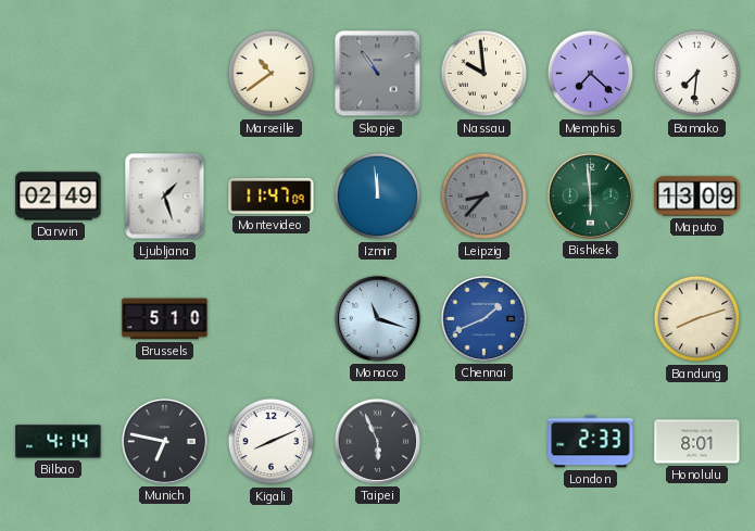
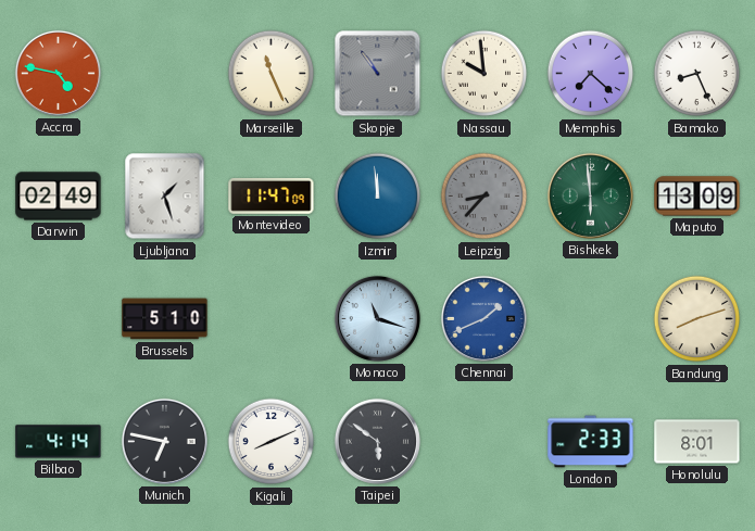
Accra: none -> 4:47 (58, 73)
Marseille: 10:39 -> 11:26 (272, 74)
Bamako: 7:31 -> 8:26 (697, 74)
Taipei: 5:56 -> 5:51 (377, 441)
